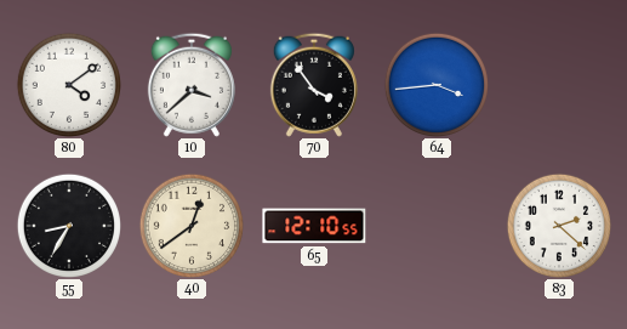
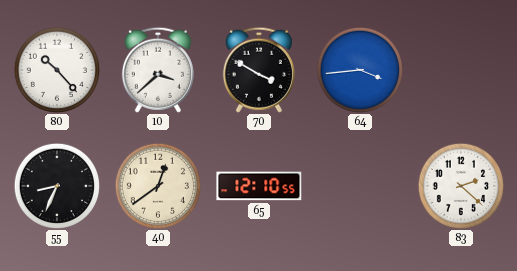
80: 4:09 -> 10:23 (56, 69)
70: 3:54 -> 3:50 (259, 70)
55: 8:35 -> 8:34 (56, 185)
